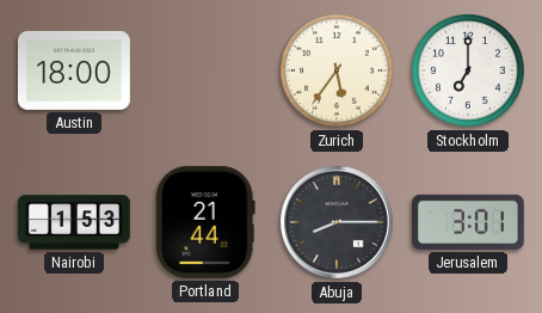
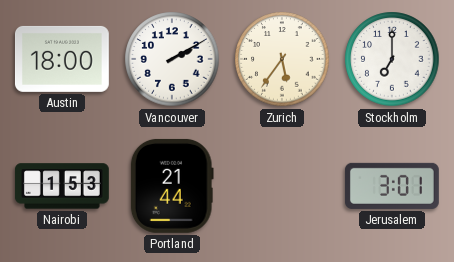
Vancouver: none -> 2:10 (172, 59)
Abuja: 8:15 -> none (338, 223)
